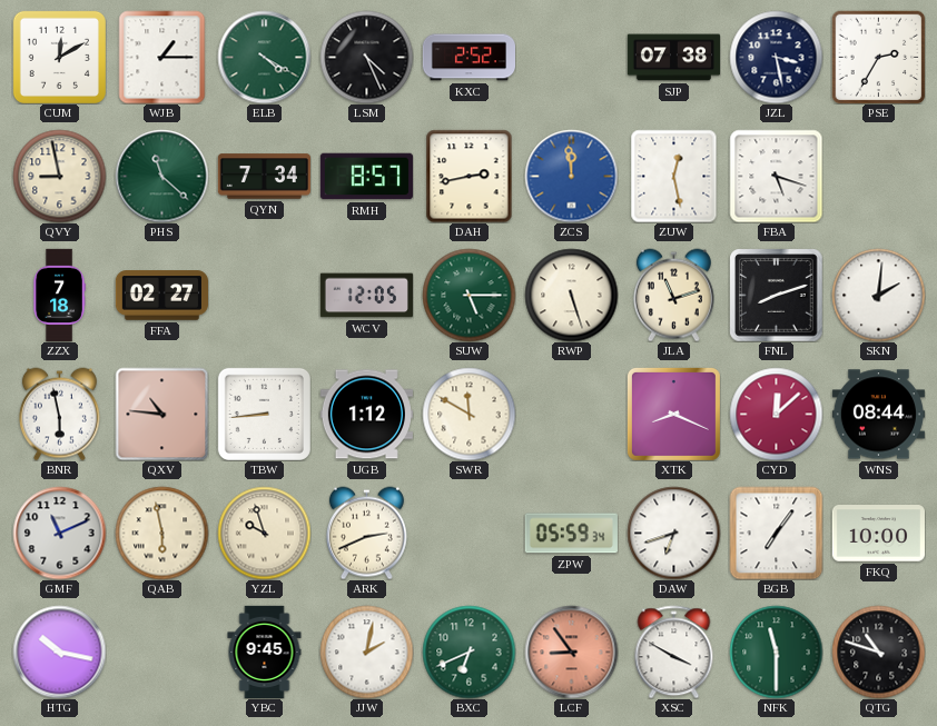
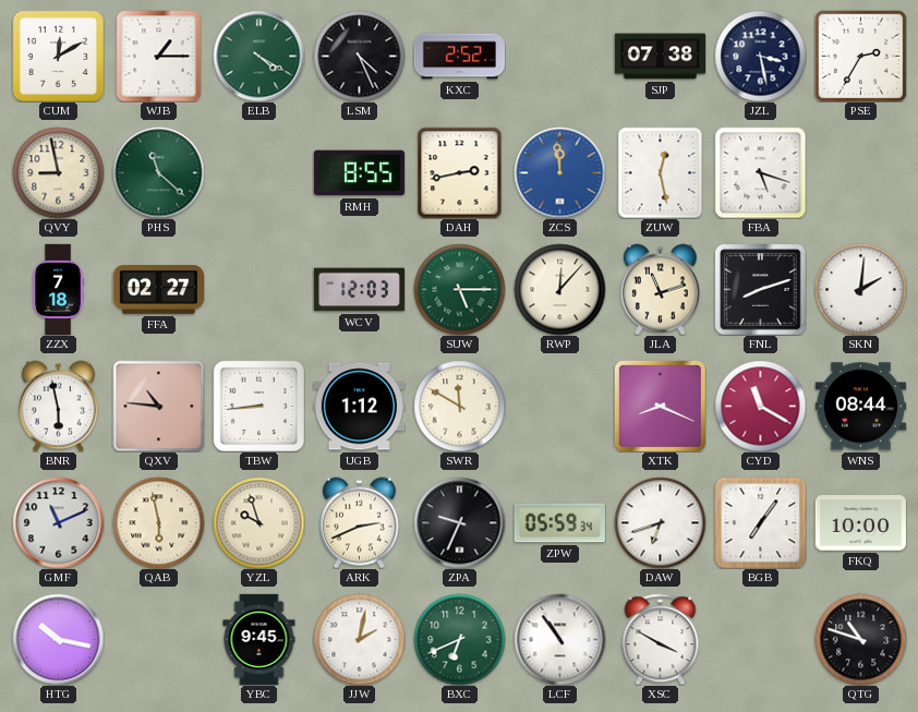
QYN: 7:34 -> none (264, 177)
RMH: 8:57 -> 8:55 (359, 173)
WCV: 12:05 -> 12:03 (359, 290)
RWP: 5:27 -> 12:07 (559, 289)
CYD: 12:08 -> 11:20 (760, 406)
ZPA: none -> 9:34 (459, 522)
LCF: 8:54 -> 10:54 (559, 639)
LCF dial: salmon -> white (559, 639)
NFK: 11:30 -> none (776, 652)
